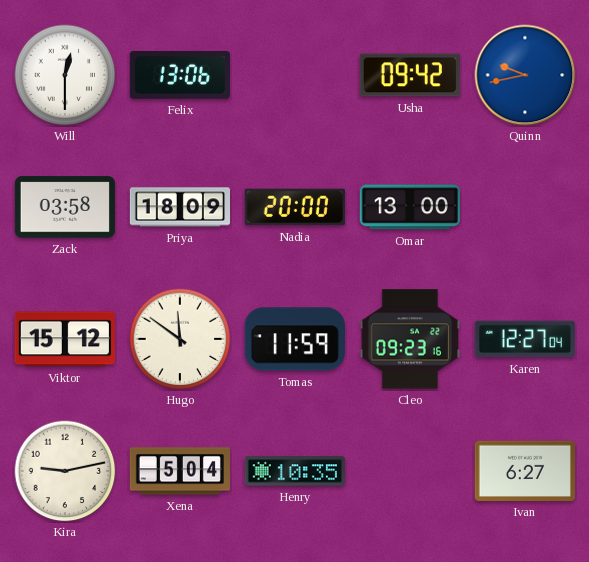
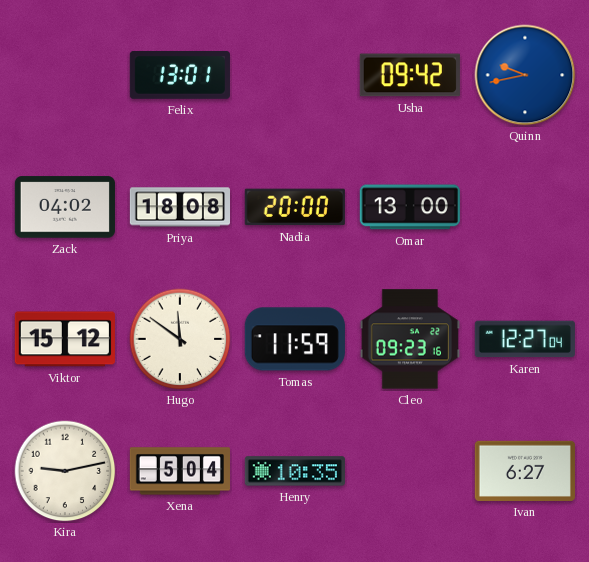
Will: 12:30 -> none (65, 75)
Felix: 13:06 -> 13:01 (180, 76)
Zack: 03:58 -> 04:02 (65, 207)
Priya: 18:09 -> 18:08 (179, 207)
